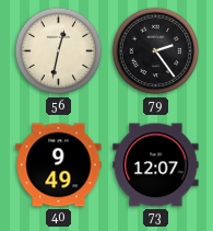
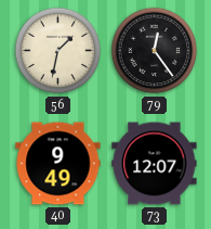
56: 12:32 -> 1:32 (58, 51)
79: 2:24 -> 12:24 (155, 51)
